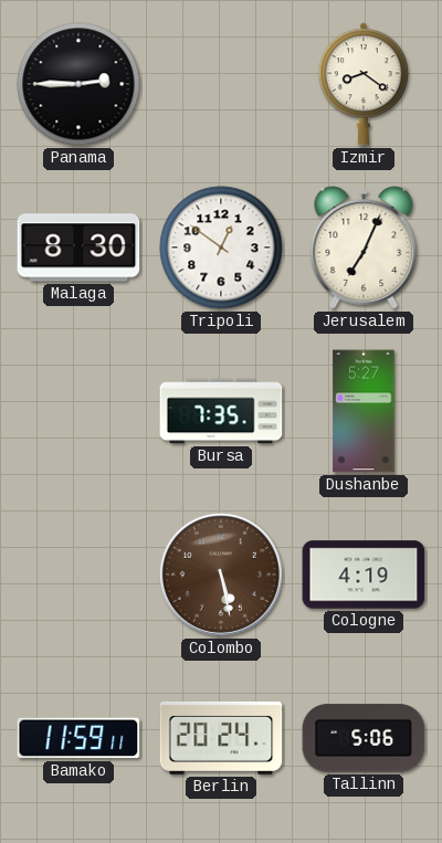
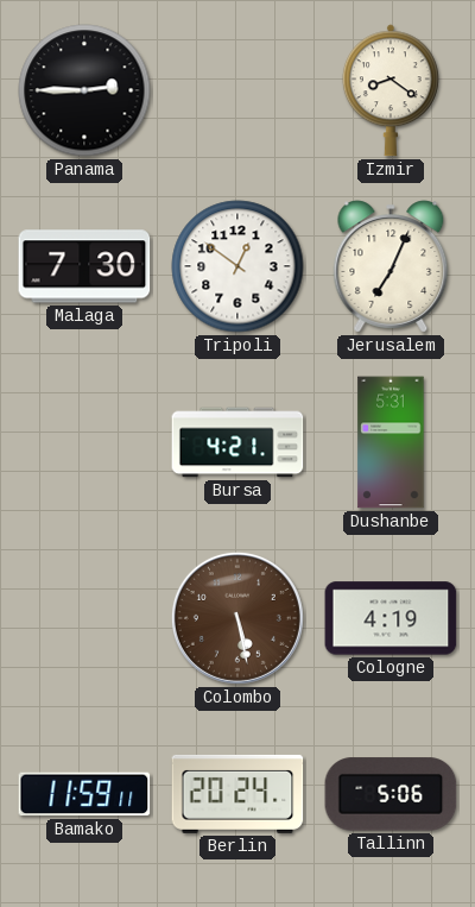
Malaga: 8:30 -> 7:30 (84, 266)
Bursa: 7:35 -> 4:21 (237, 442)
Dushanbe: 5:27 -> 5:31 (391, 442)
